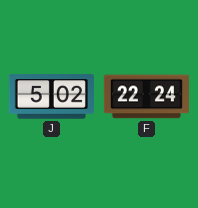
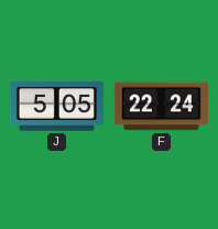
J: 5:02 -> 5:05 (56, 107)
